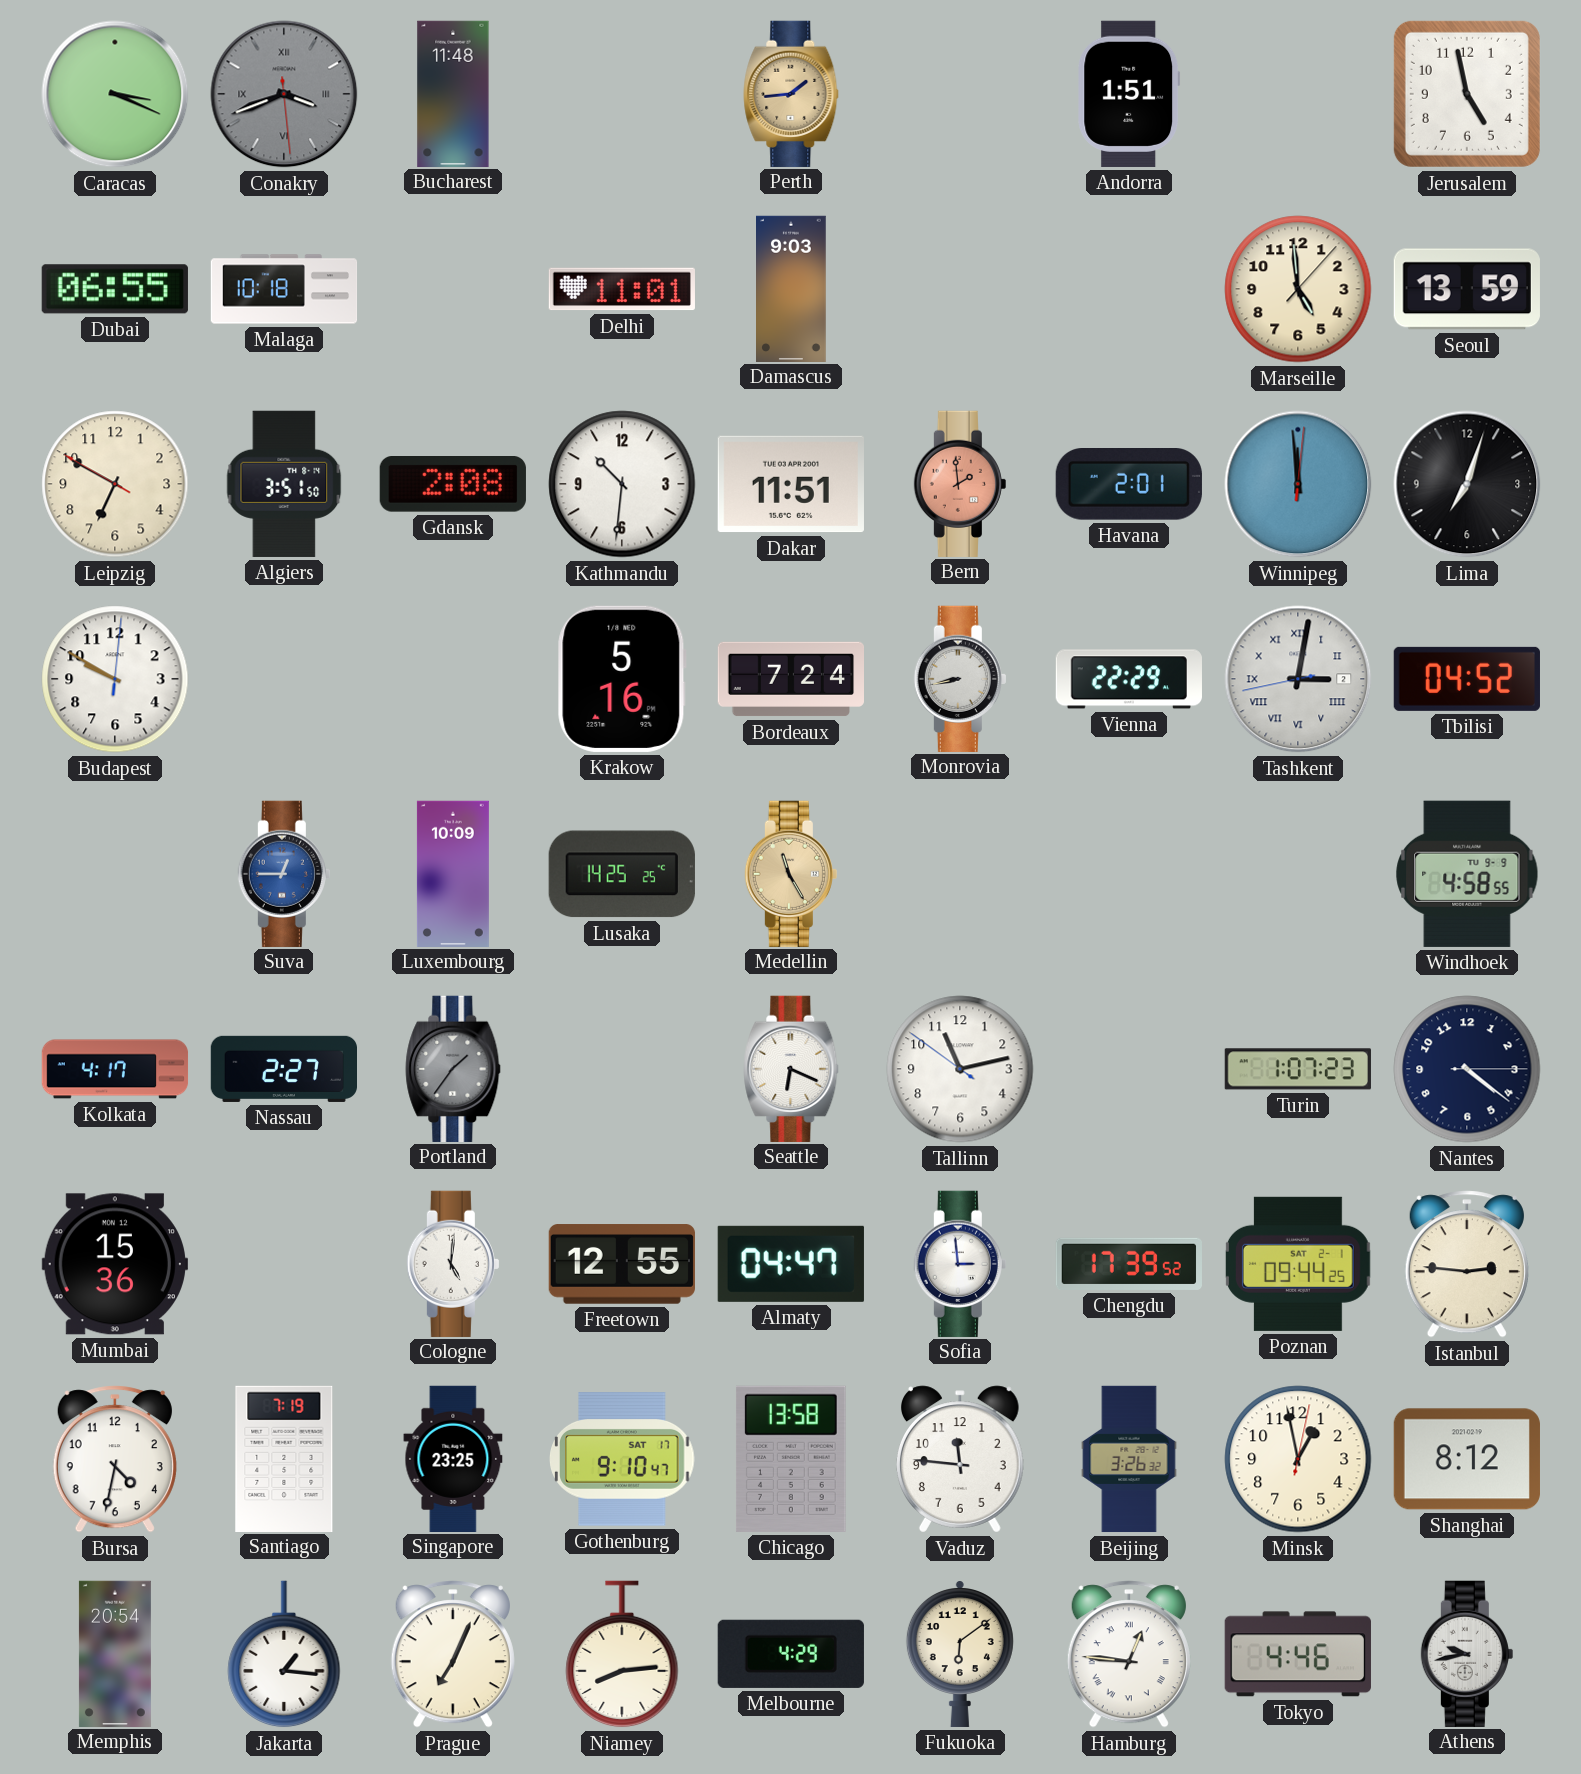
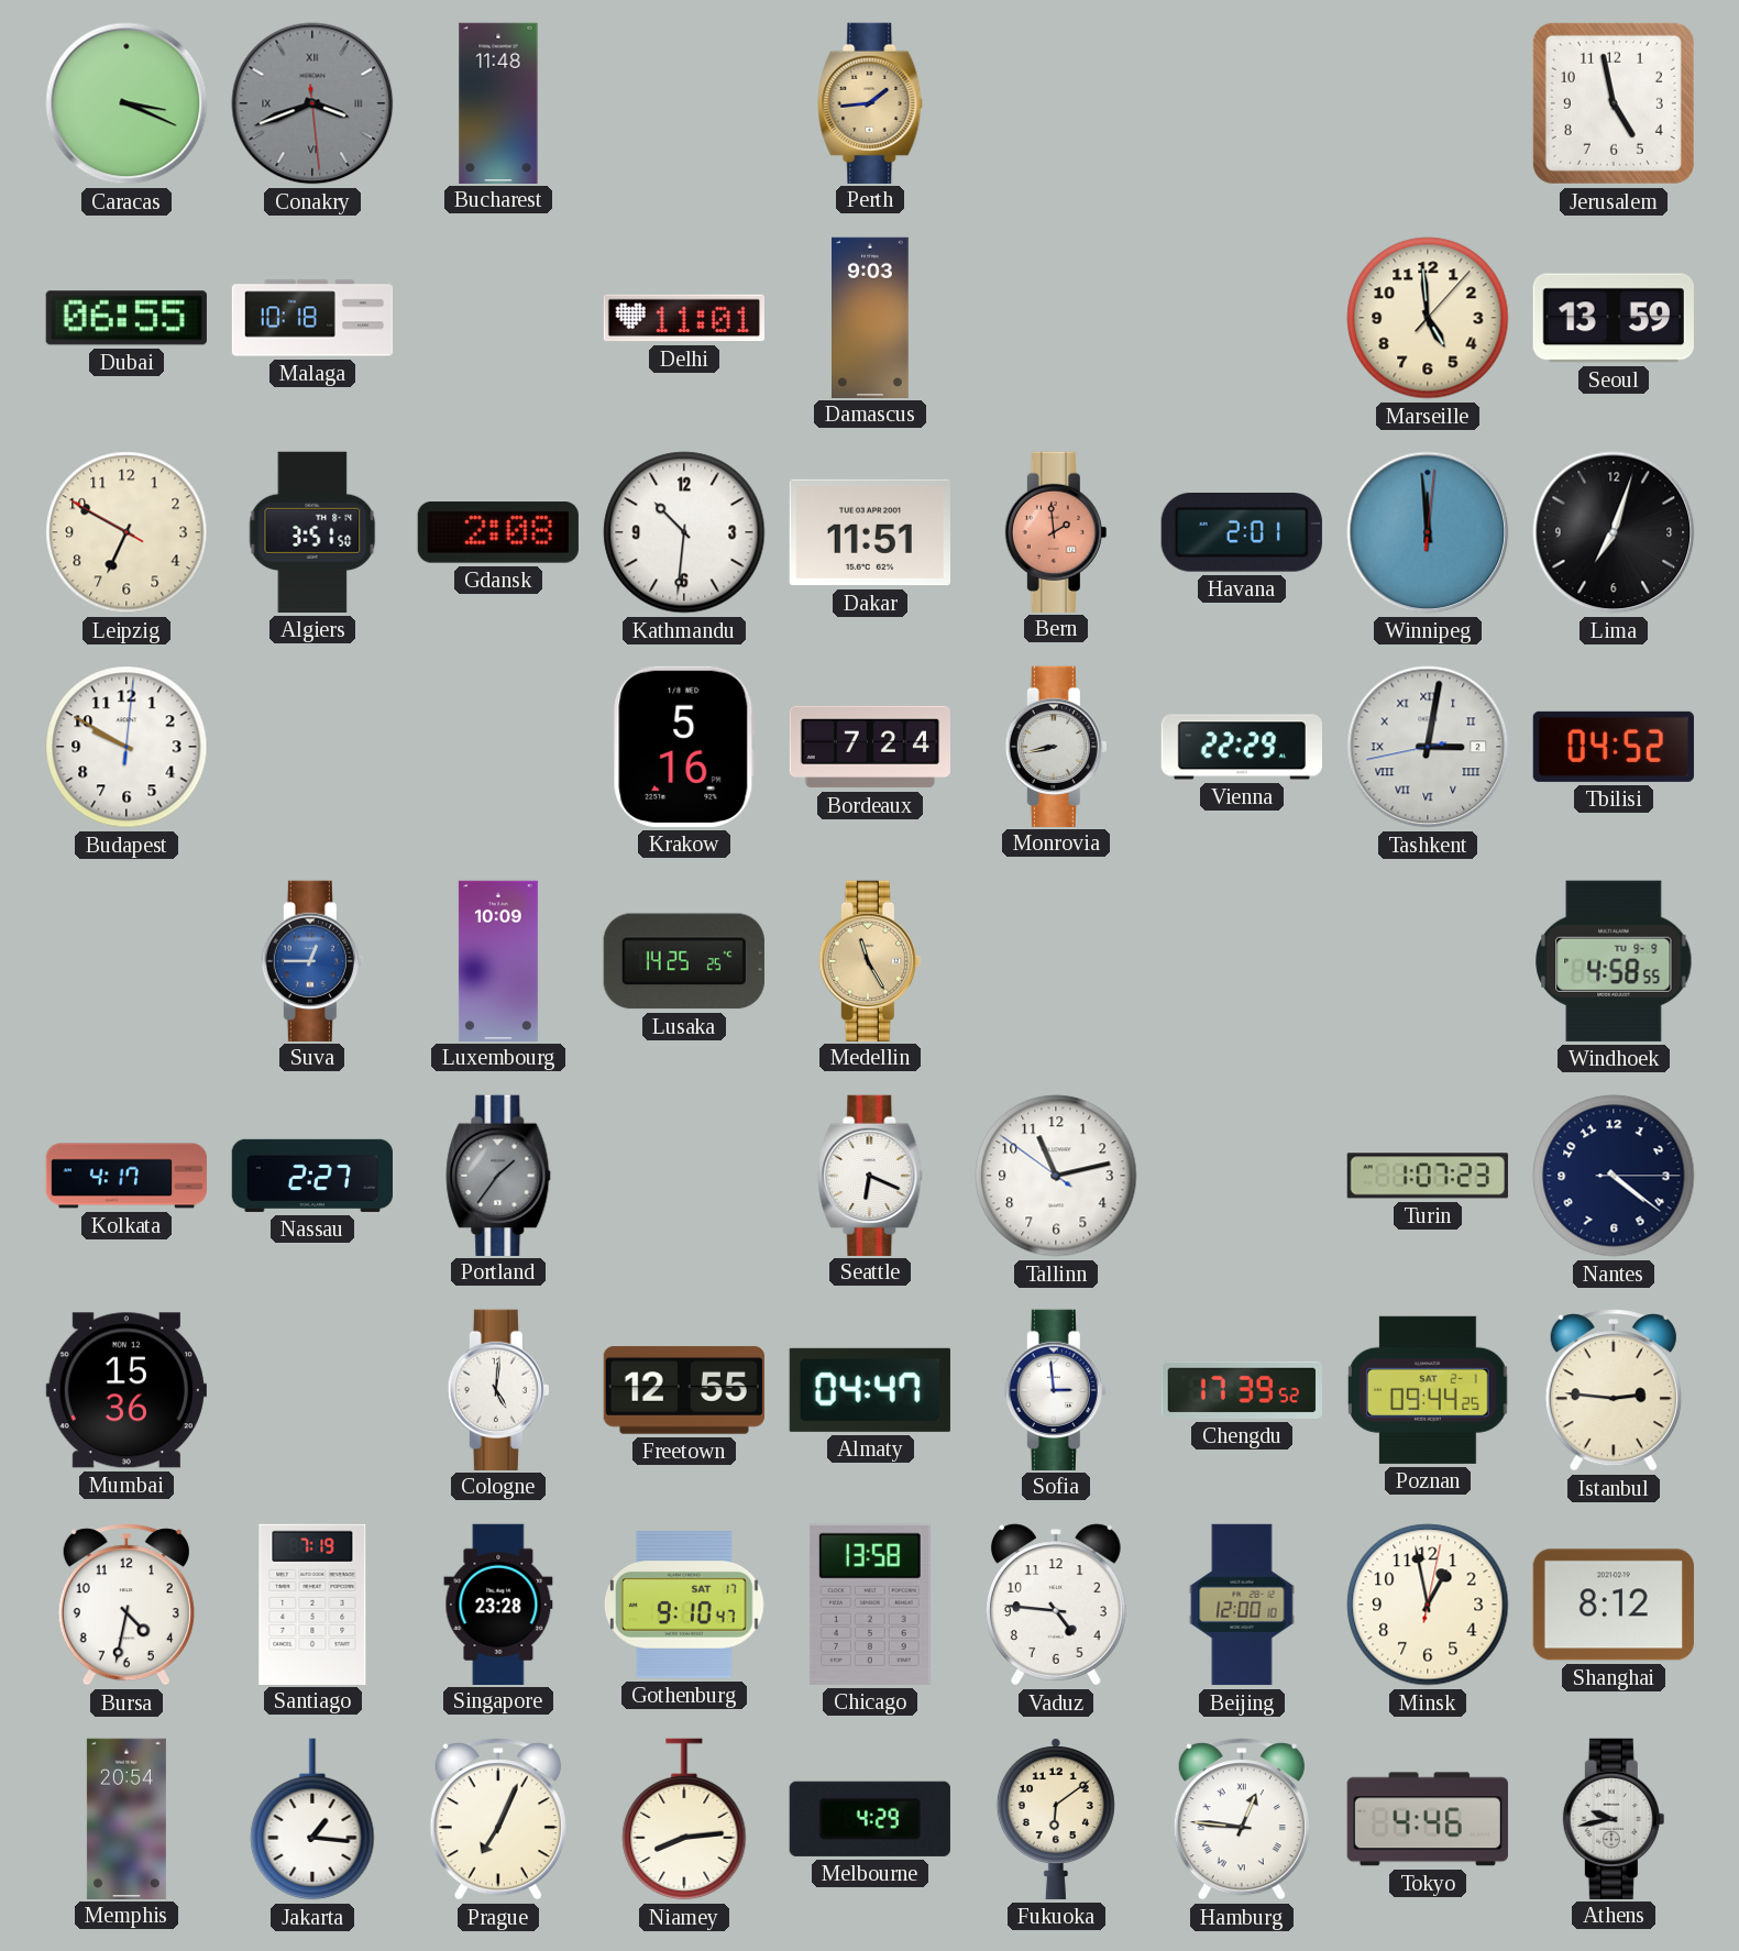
Andorra: 1:51 -> none (1129, 94)
Singapore: 23:25 -> 23:28 (498, 1603)
Vaduz: 11:46 -> 4:46 (1056, 1605)
Beijing: 3:26 -> 12:00 (1242, 1605)
